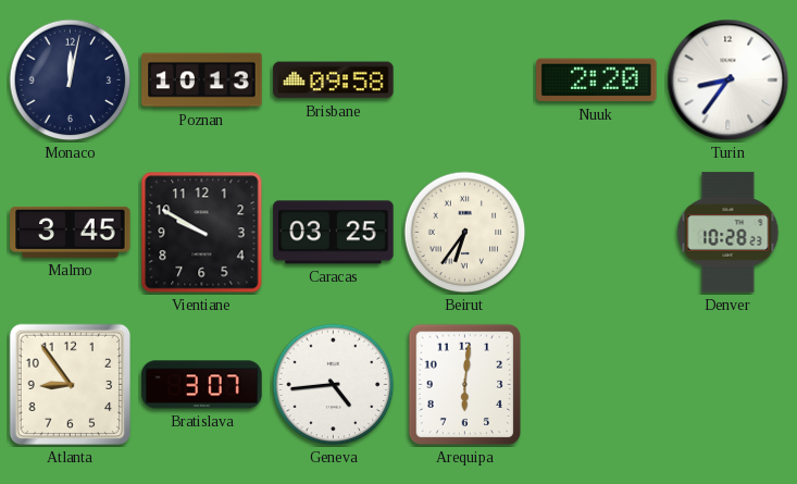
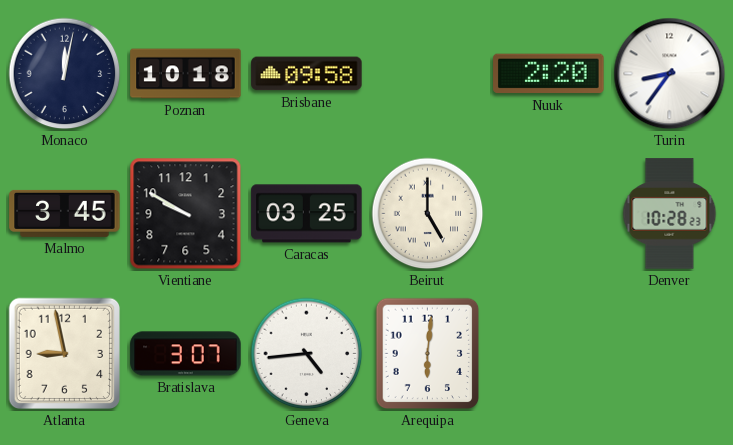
Poznan: 10:13 -> 10:18 (186, 74)
Beirut: 6:36 -> 5:00 (428, 214)
Atlanta: 8:54 -> 8:58 (65, 354)
